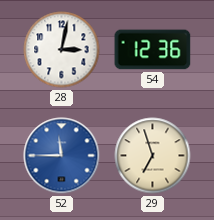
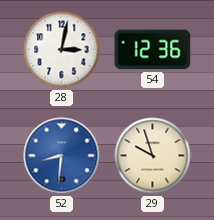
52: 11:45 -> 8:31 (62, 156)
29: 6:57 -> 9:57 (153, 156)
